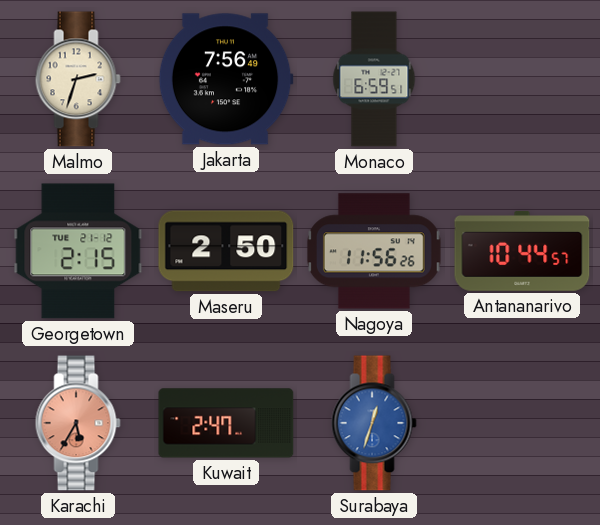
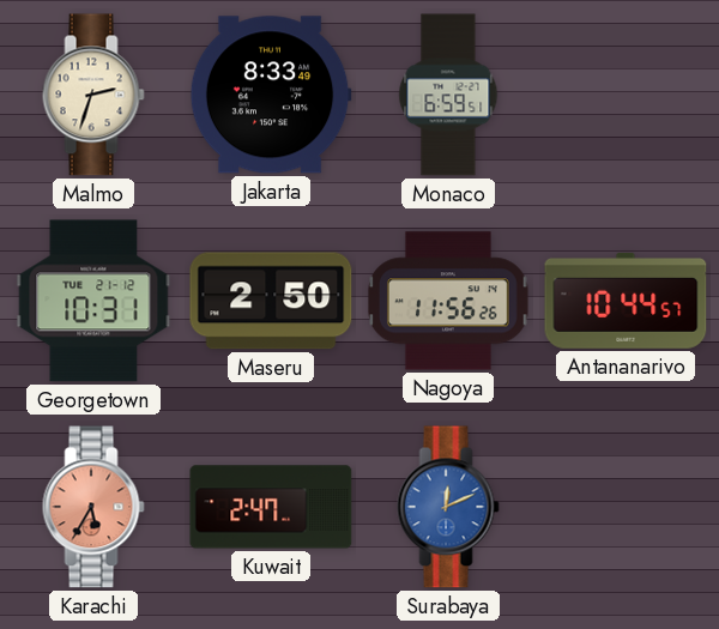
Jakarta: 7:56 -> 8:33 (271, 95)
Georgetown: 2:15 -> 10:31 (93, 301)
Surabaya: 12:33 -> 12:11 (448, 507)
